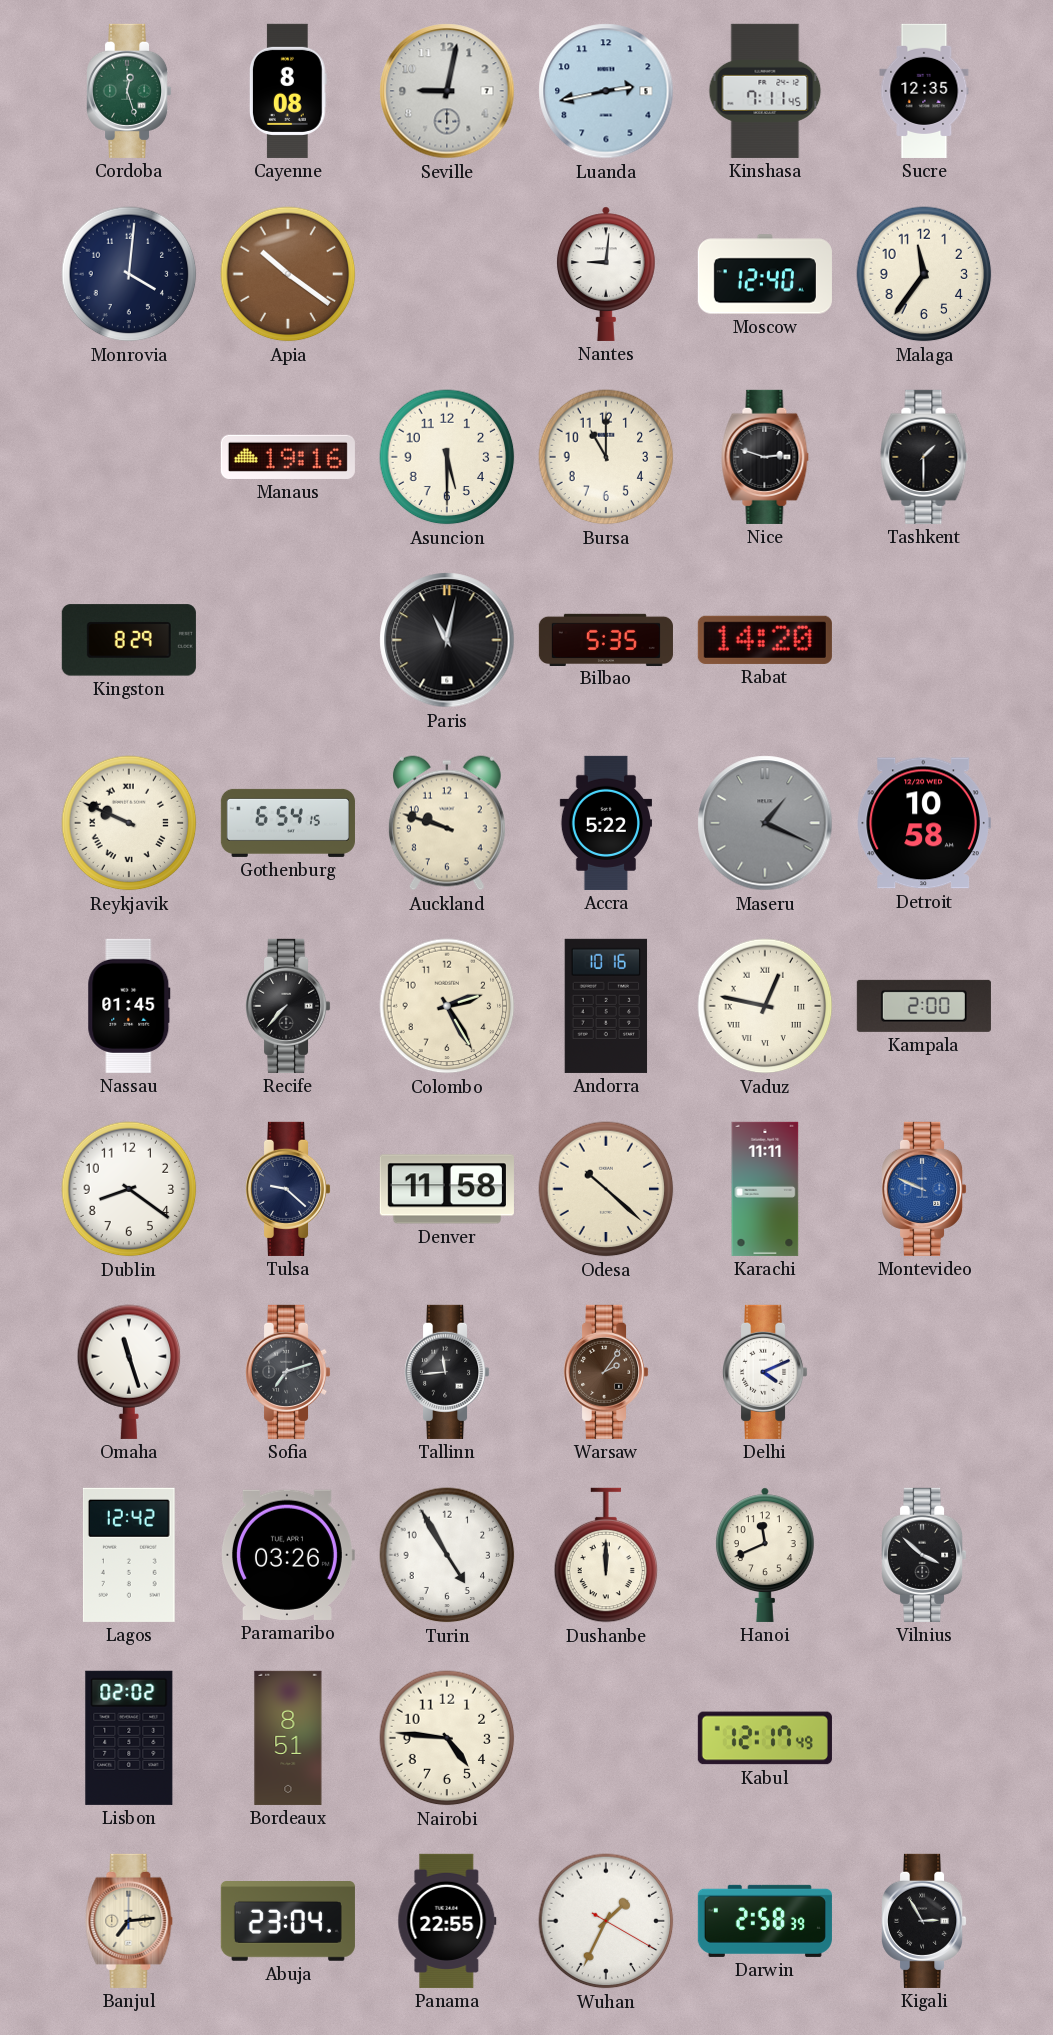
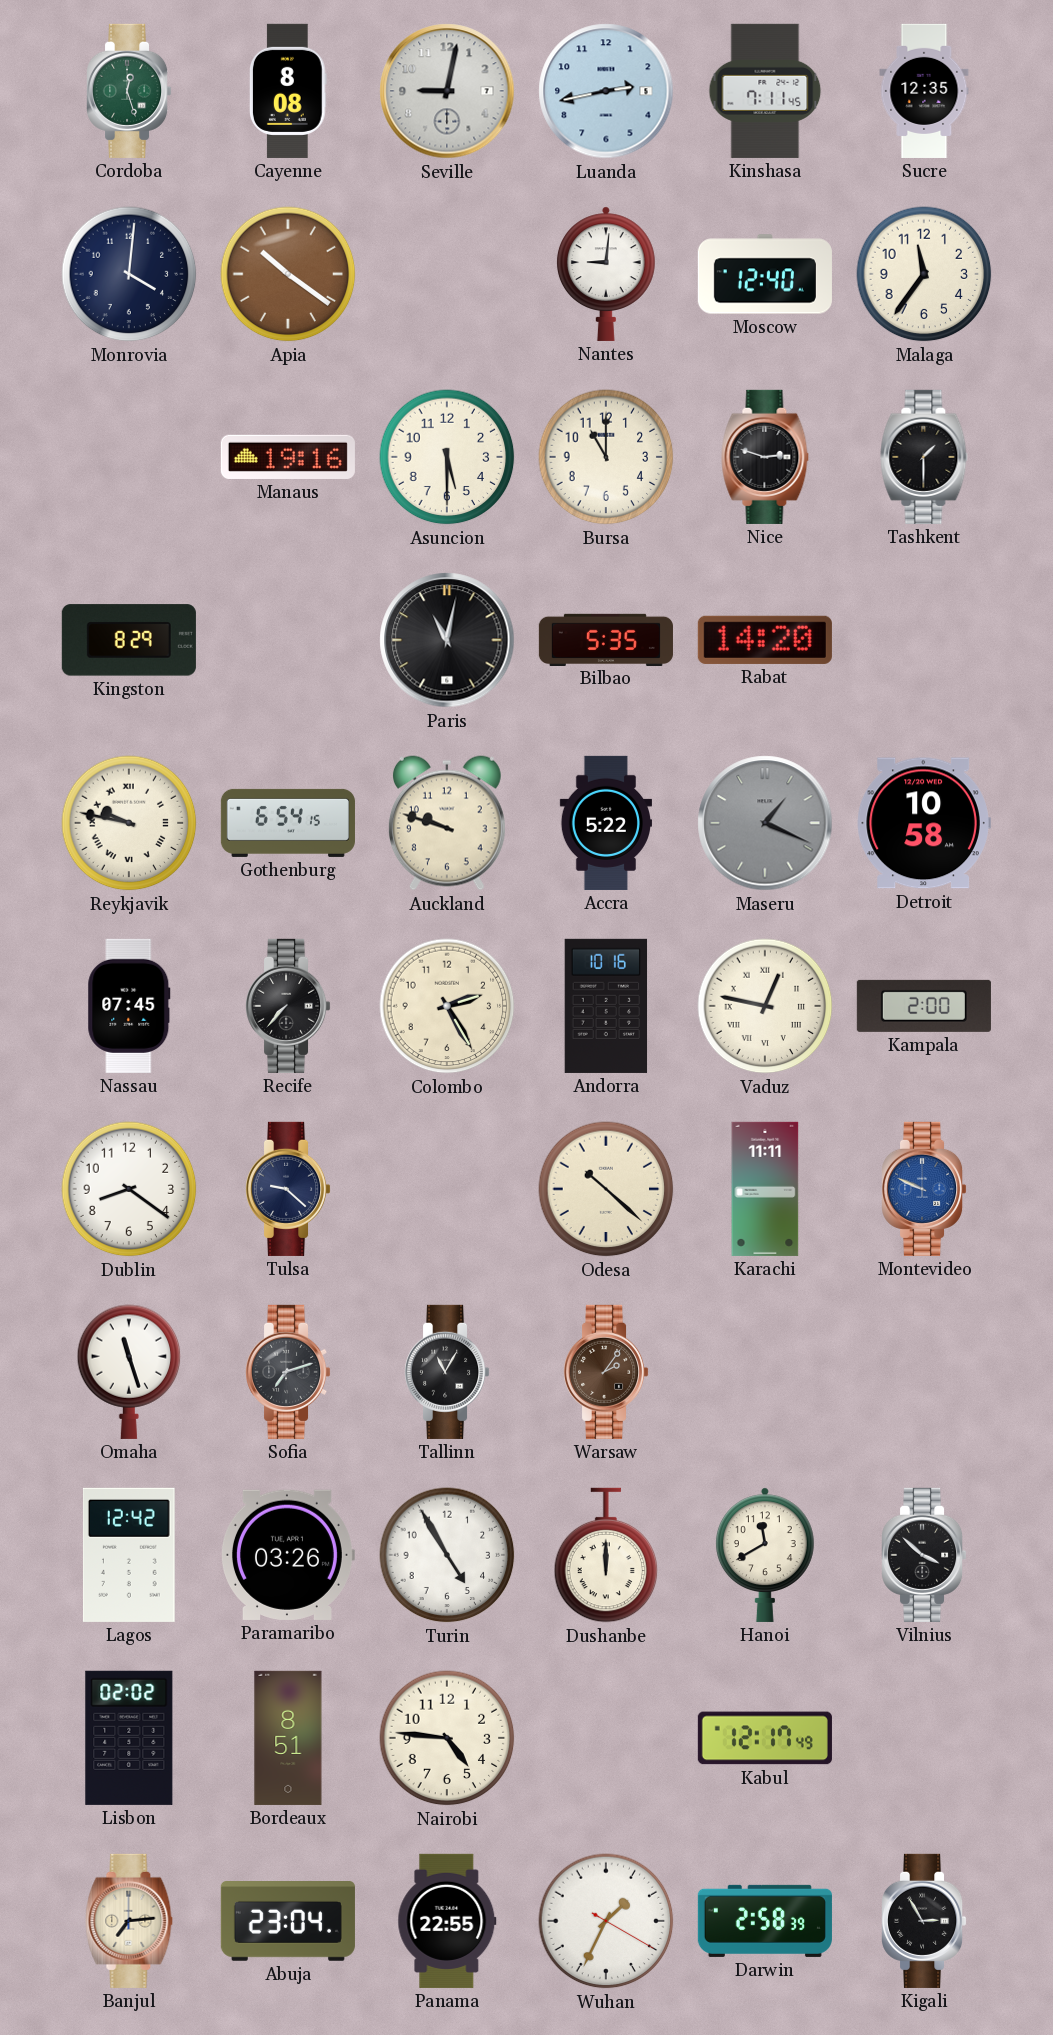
Reykjavik: 9:49 -> 9:47 (129, 823)
Nassau: 01:45 -> 07:45 (129, 1006)
Denver: 11:58 -> none (447, 1189)
Tallinn: 11:44 -> 11:05 (448, 1372)
Delhi: 4:11 -> none (766, 1372)
Hanoi: 11:41 -> 11:40 (765, 1555)
